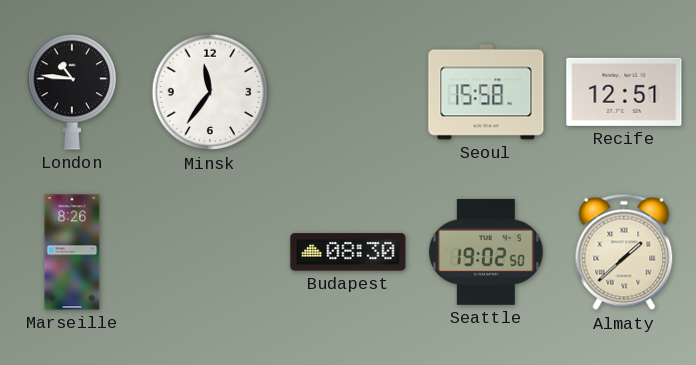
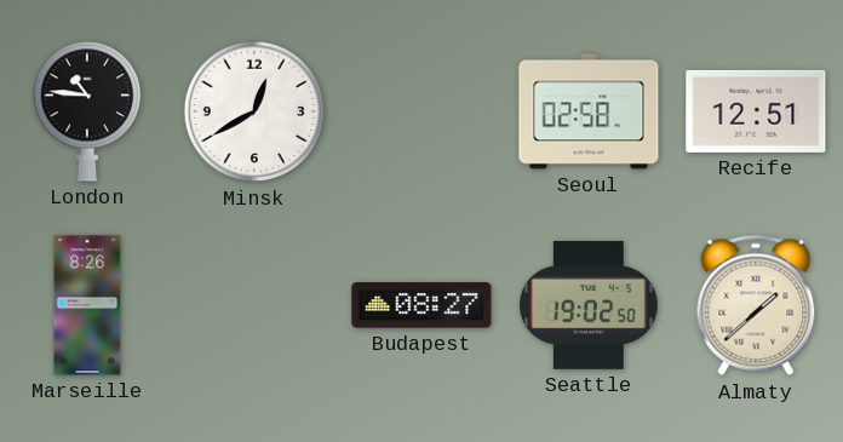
Minsk: 11:36 -> 12:40 (254, 111)
Seoul: 15:58 -> 02:58 (589, 111)
Budapest: 08:30 -> 08:27 (421, 305)
